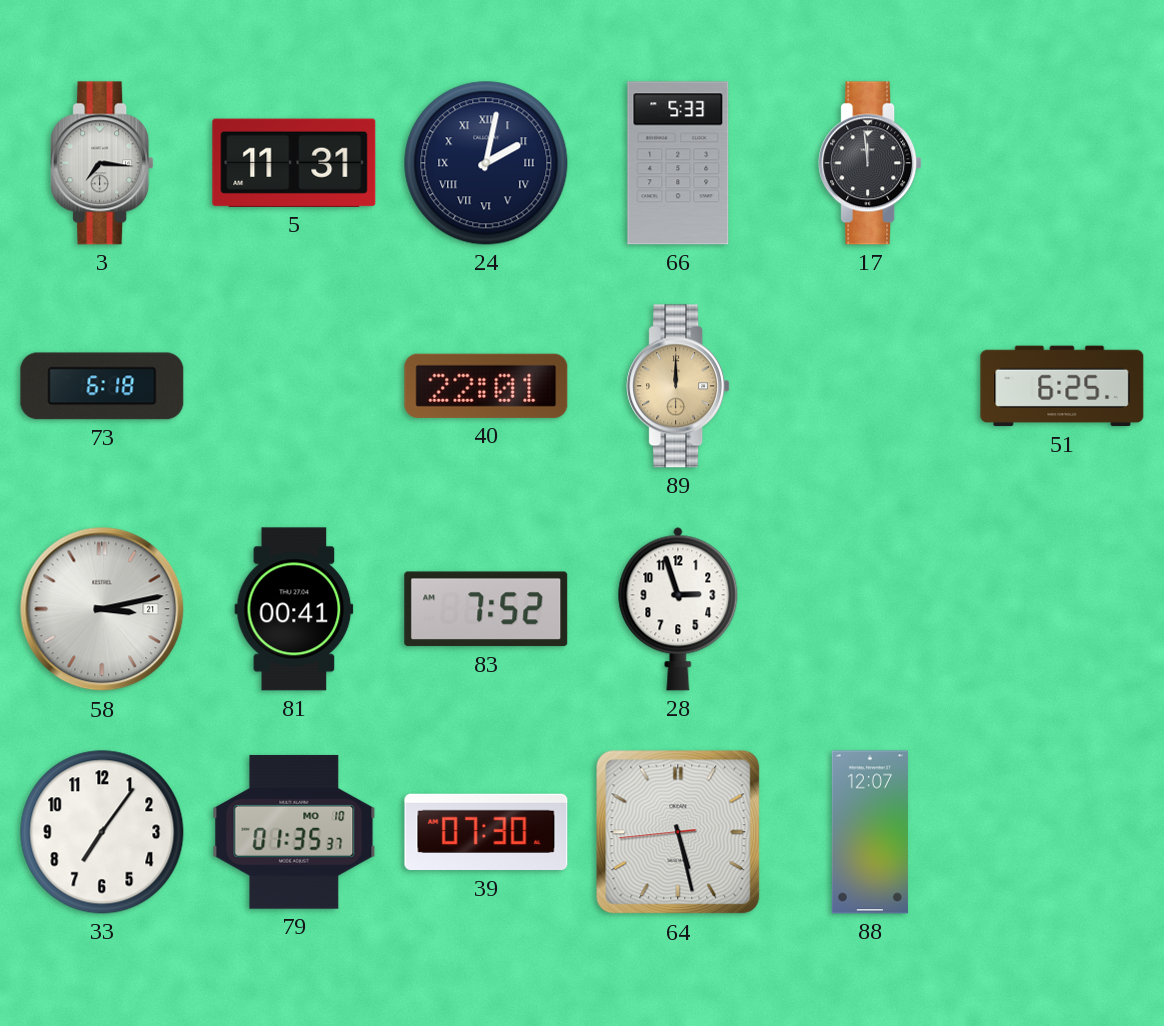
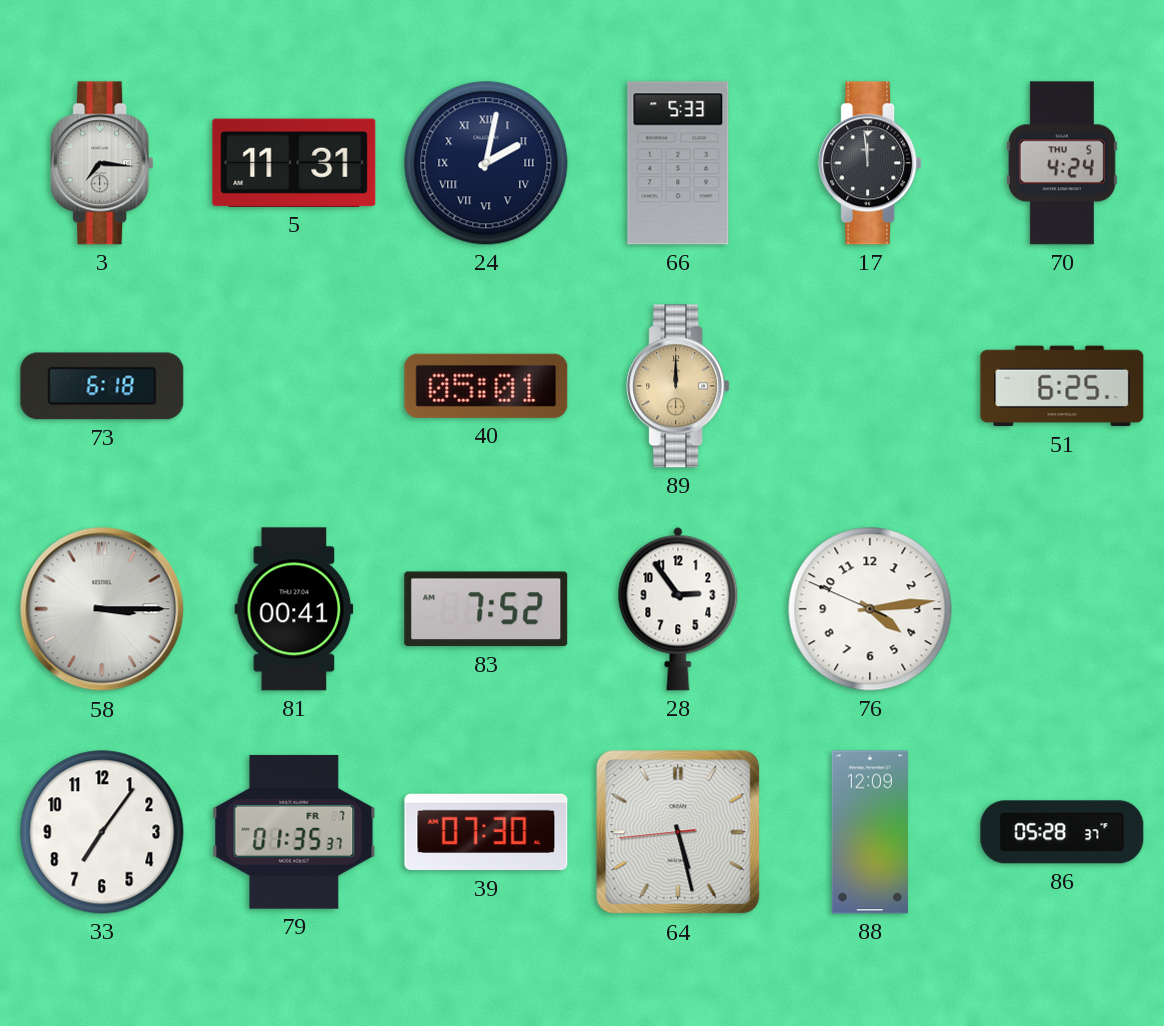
70: none -> 4:24 (1062, 163)
40: 22:01 -> 05:01 (486, 386)
58: 3:13 -> 3:15 (102, 609)
28: 2:57 -> 2:54 (678, 609)
76: none -> 4:13 (870, 609)
79 date: MO 10 -> FR 7 (294, 832)
88: 12:07 -> 12:09 (870, 832)
86: none -> 05:28 (1062, 832)
